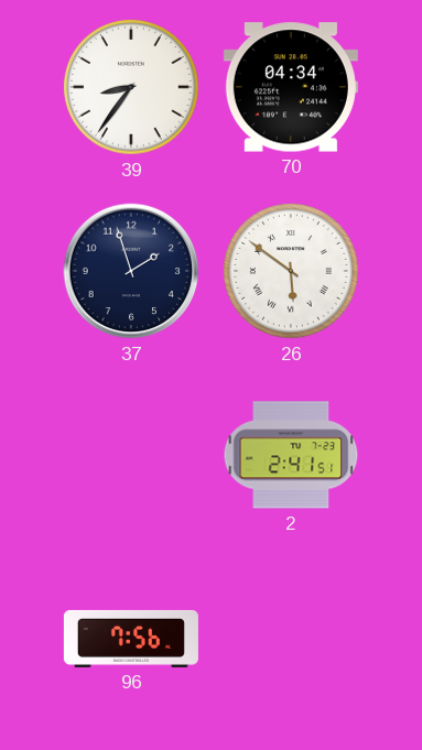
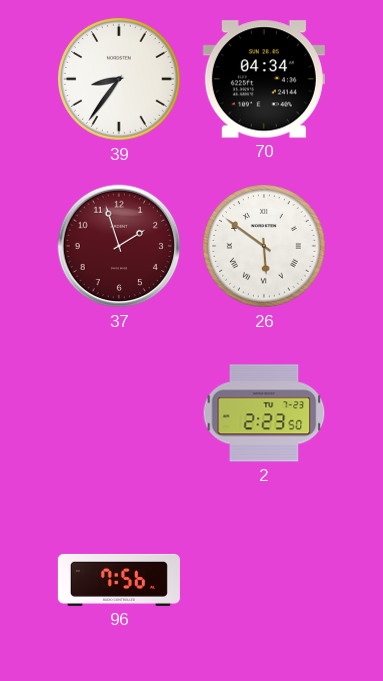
37 dial: navy -> burgundy (119, 246)
2: 2:41 -> 2:23 (264, 413)
